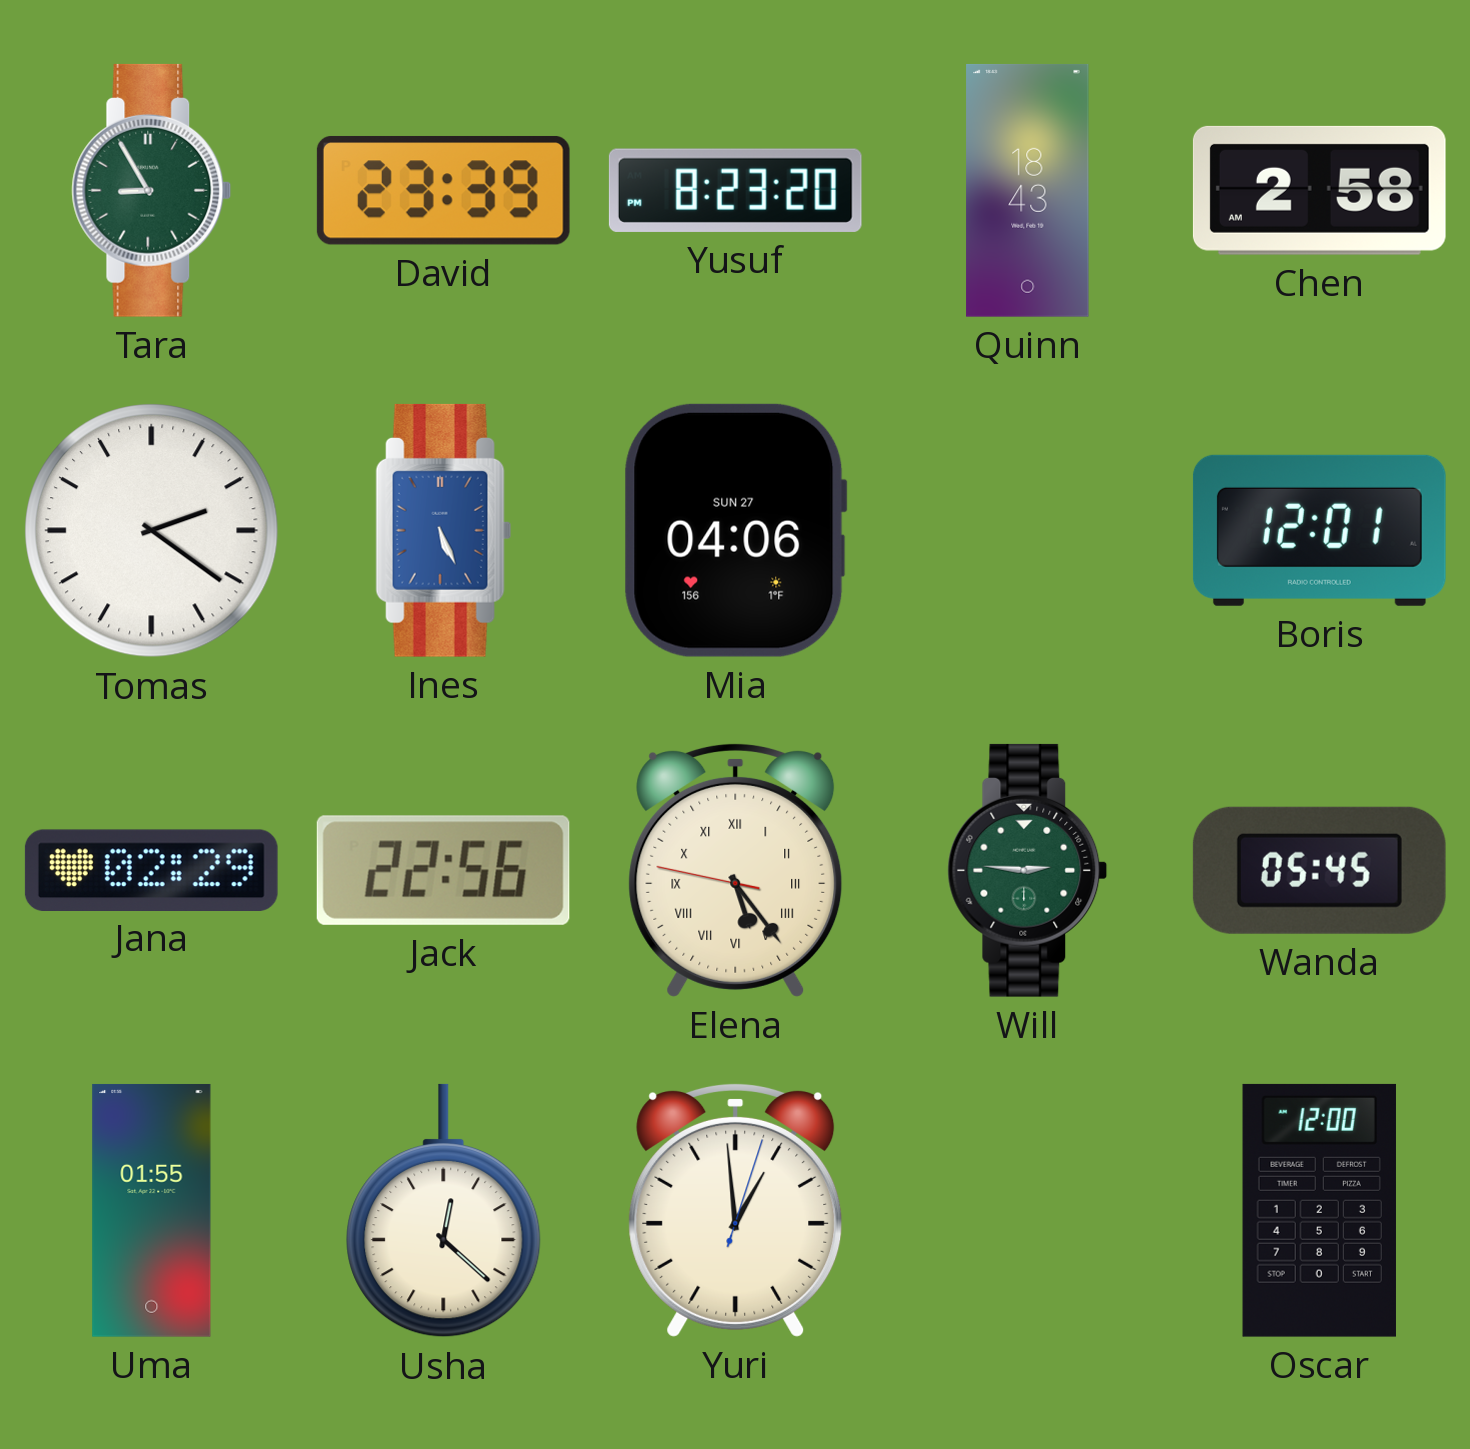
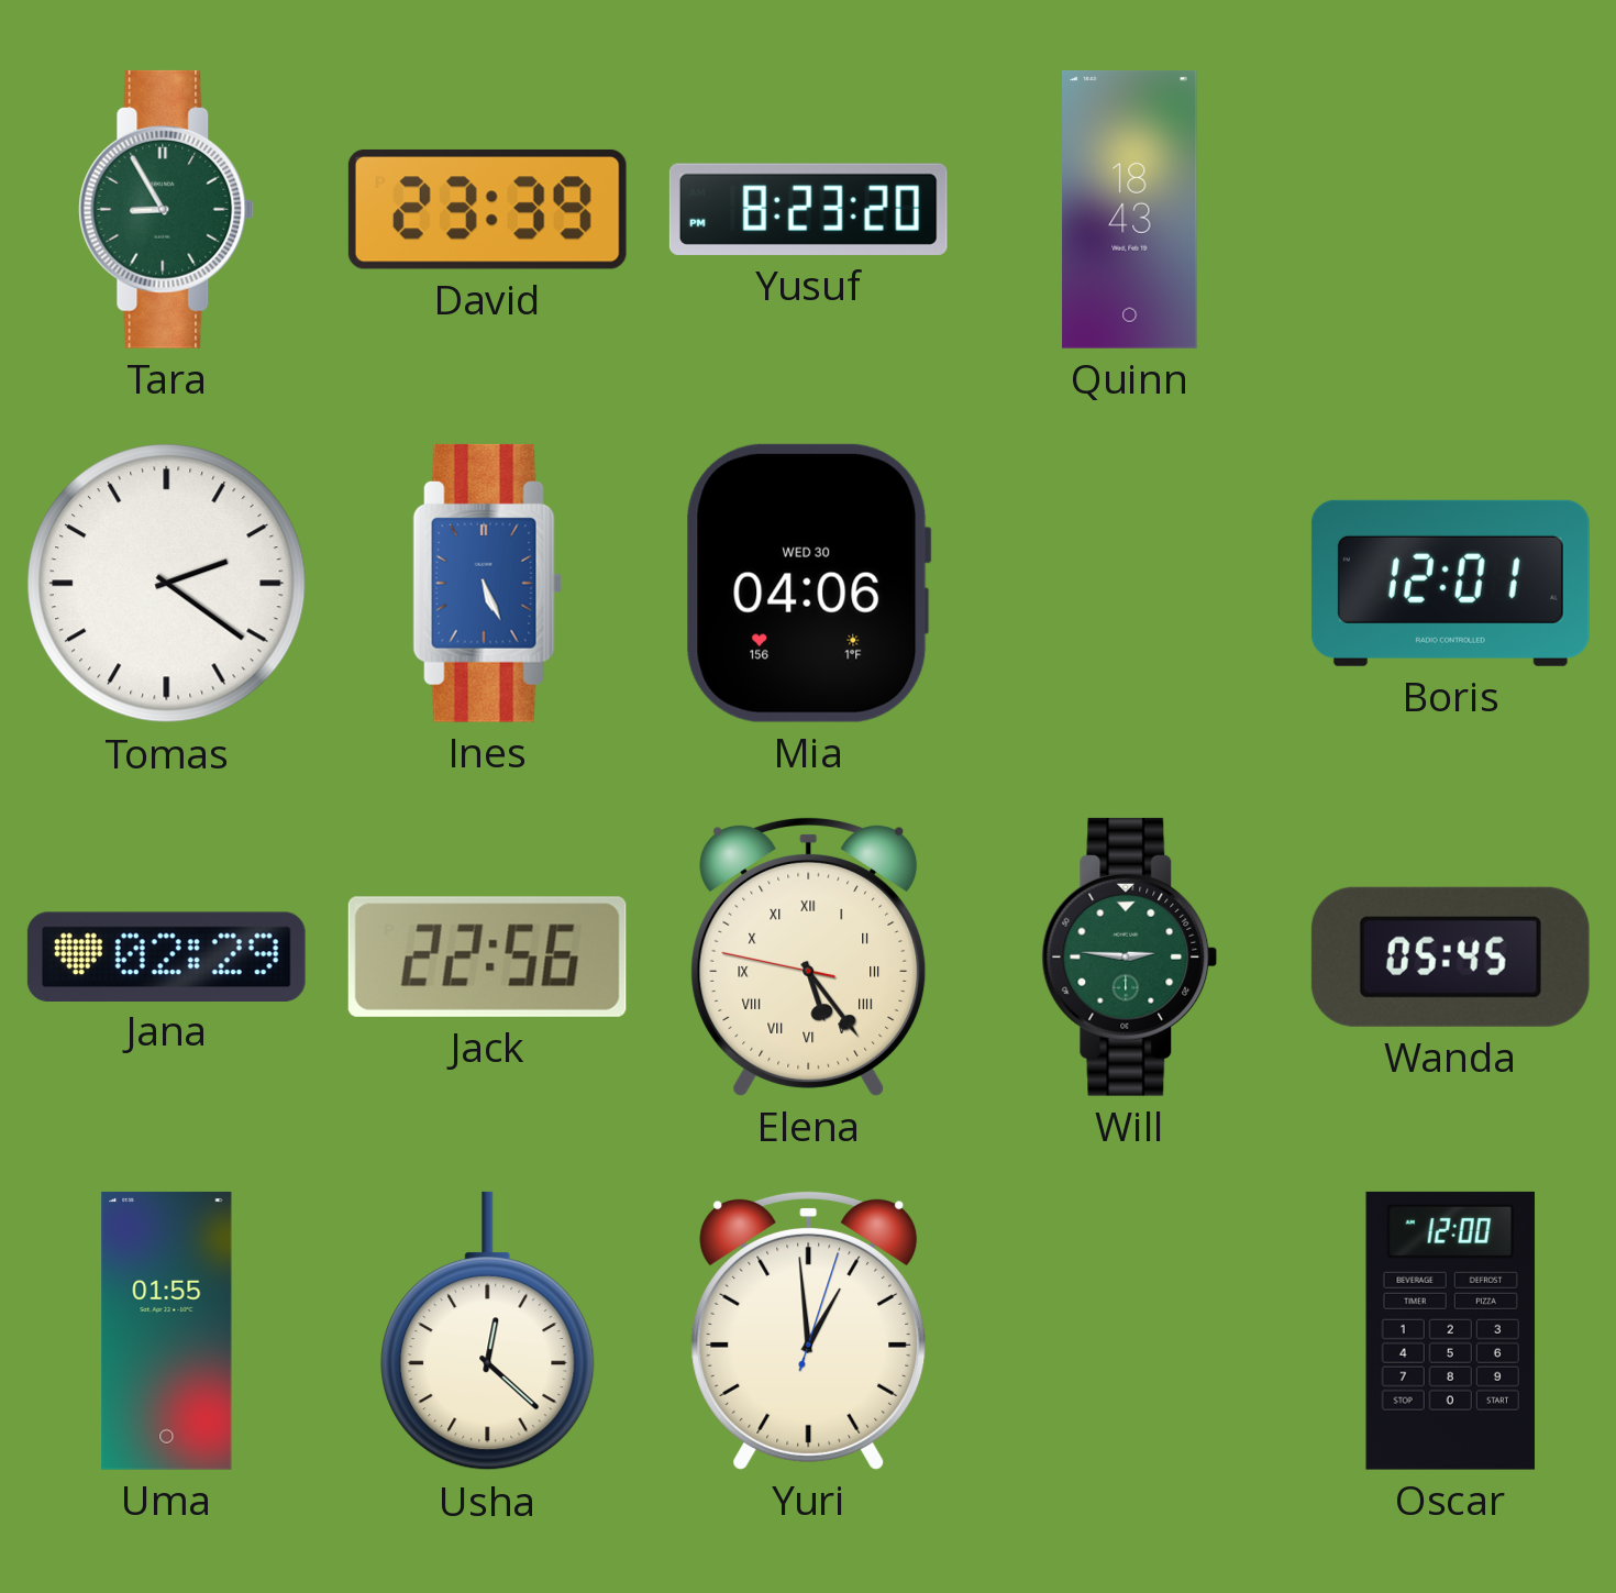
Chen: 2:58 -> none (1319, 190)
Mia date: SUN 27 -> WED 30 (808, 583)
